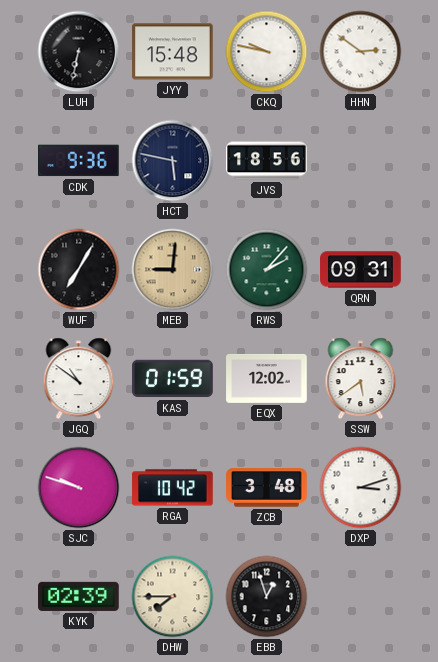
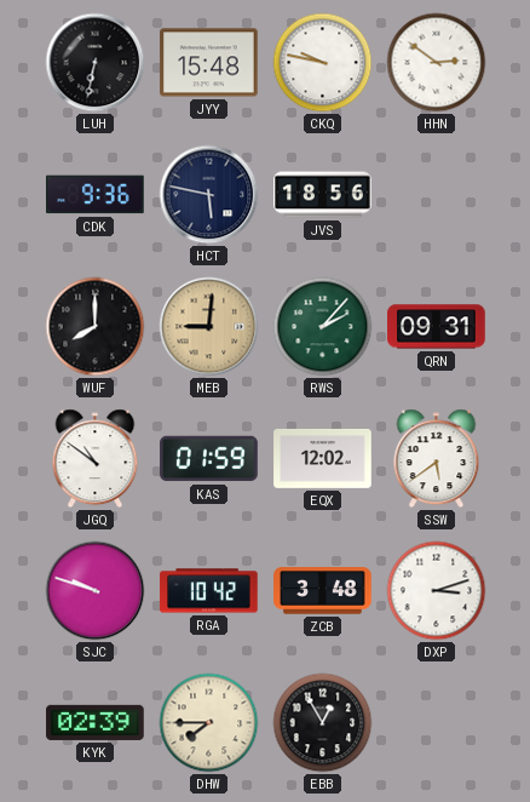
WUF: 7:05 -> 8:00 (96, 327)
EBB: 12:57 -> 12:55 (323, 723)
